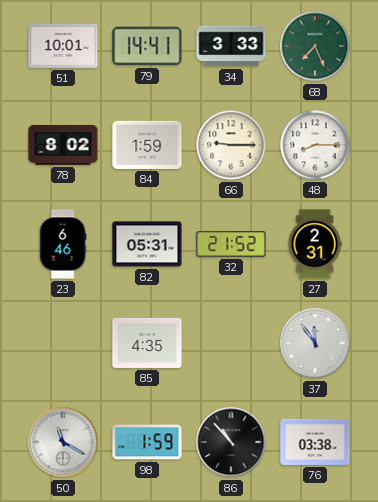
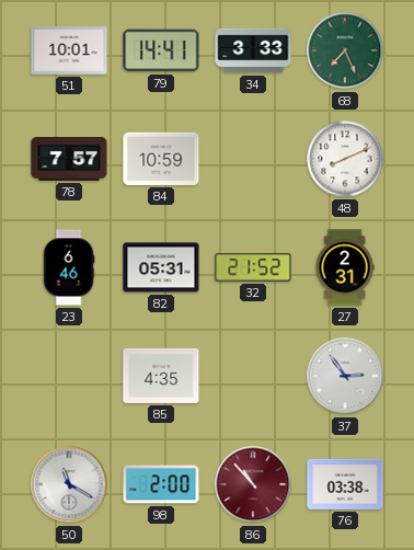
78: 8:02 -> 7:57 (69, 159)
84: 1:59 -> 10:59 (161, 159)
66: 9:15 -> none (231, 145)
48: 8:15 -> 8:11 (345, 159)
37: 11:54 -> 2:54 (345, 376)
98: 1:59 -> 2:00 (161, 484)
86 dial: black -> burgundy (253, 484)
